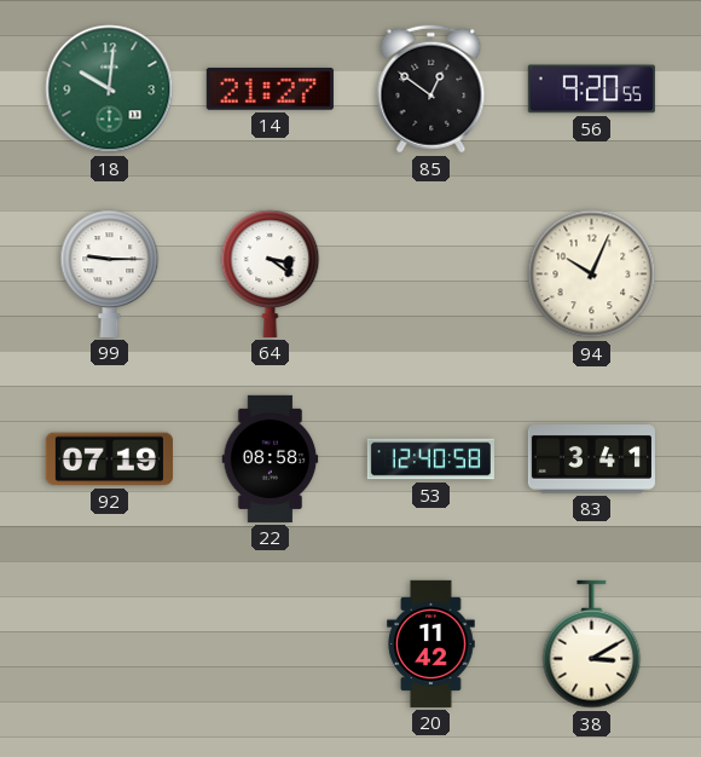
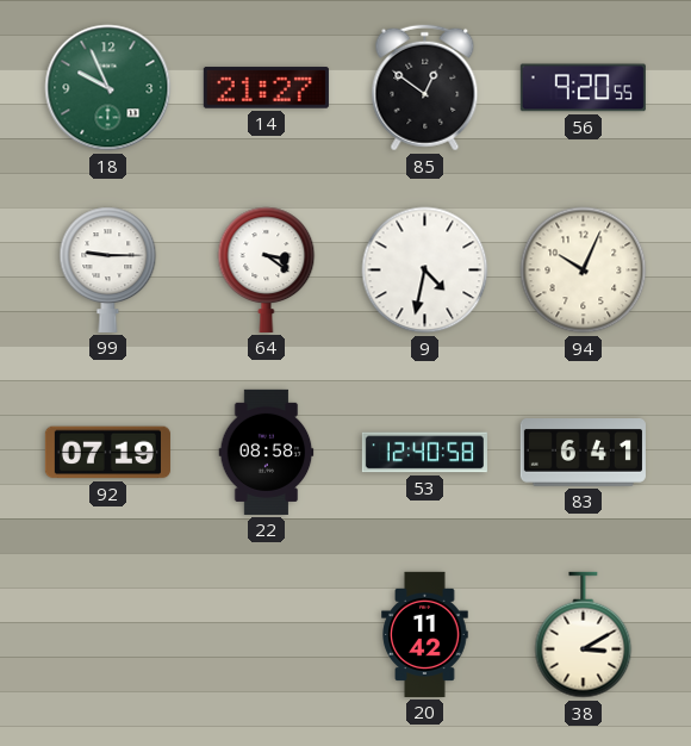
18: 10:01 -> 9:56 (108, 88)
9: none -> 4:32 (425, 271)
83: 3:41 -> 6:41 (583, 453)
